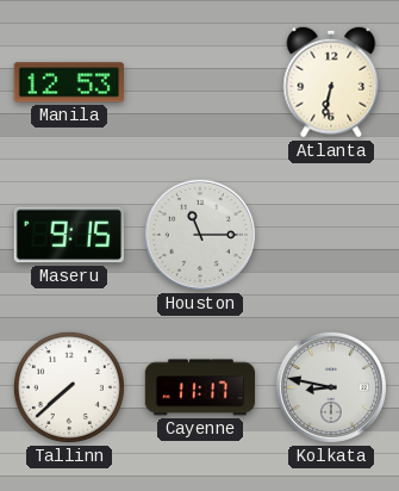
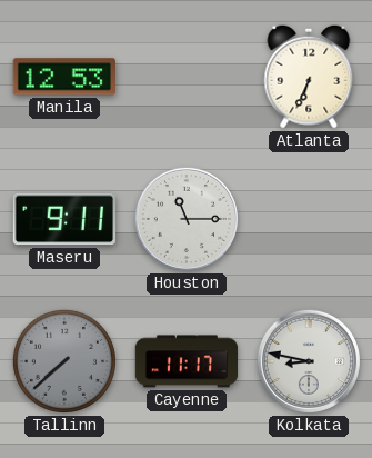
Atlanta: 6:32 -> 6:34 (309, 77)
Maseru: 9:15 -> 9:11 (63, 219)
Tallinn dial: white -> grey (64, 361)
